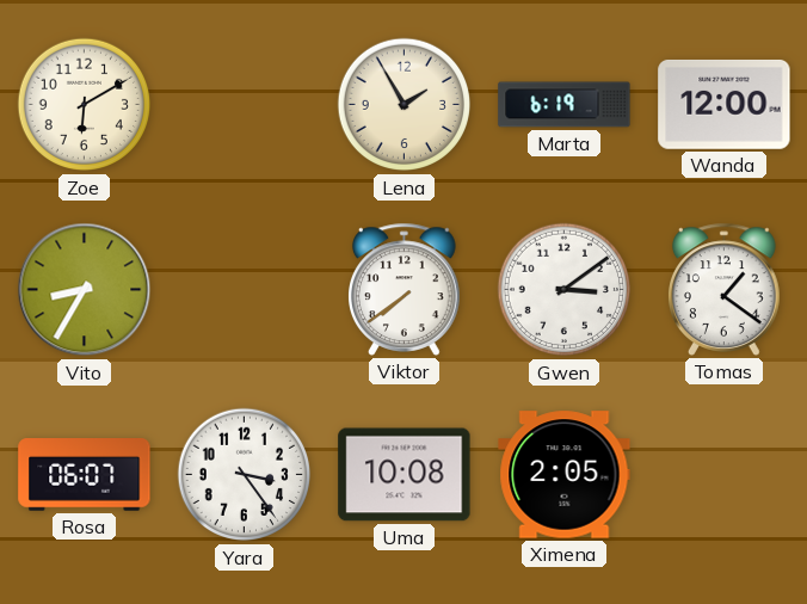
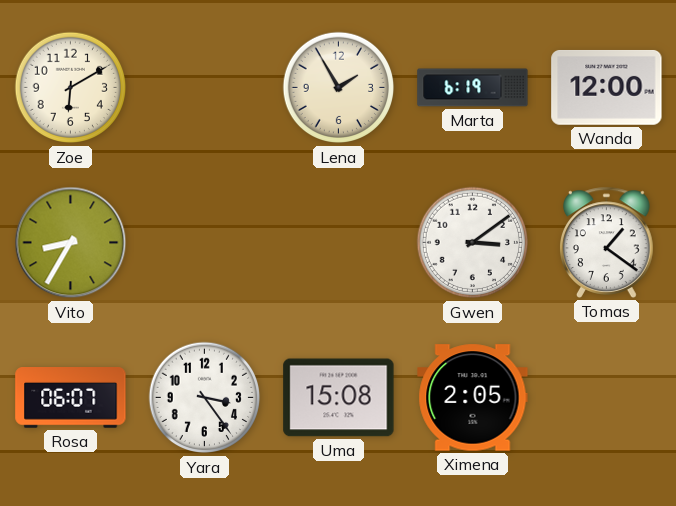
Viktor: 7:39 -> none (405, 289)
Uma: 10:08 -> 15:08 (339, 398)
